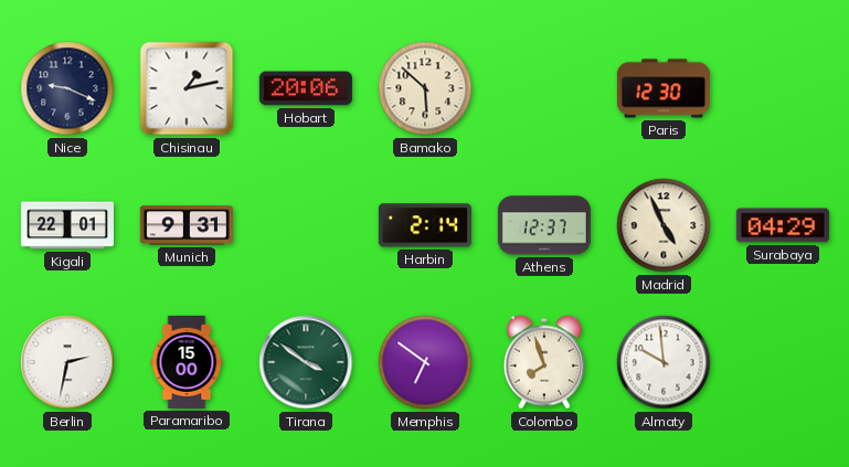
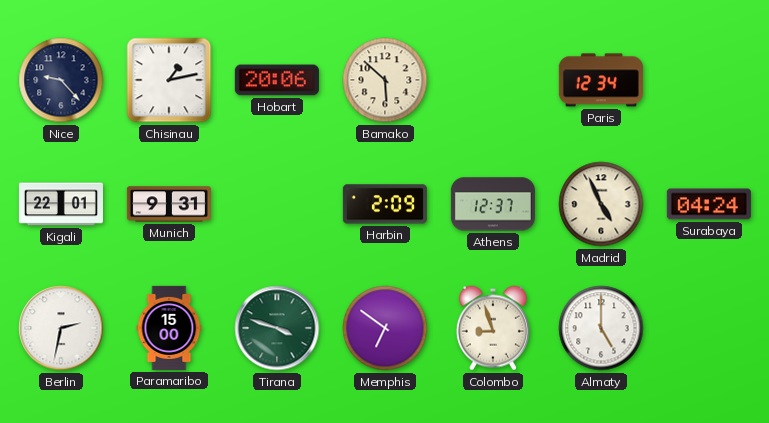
Nice: 9:19 -> 9:23 (61, 80)
Paris: 12:30 -> 12:34 (601, 80)
Harbin: 2:14 -> 2:09 (385, 204)
Surabaya: 04:29 -> 04:24 (709, 204)
Tirana: 3:51 -> 3:48 (277, 328)
Colombo: 7:57 -> 8:57 (493, 328)
Almaty: 9:59 -> 5:00 (601, 328)
